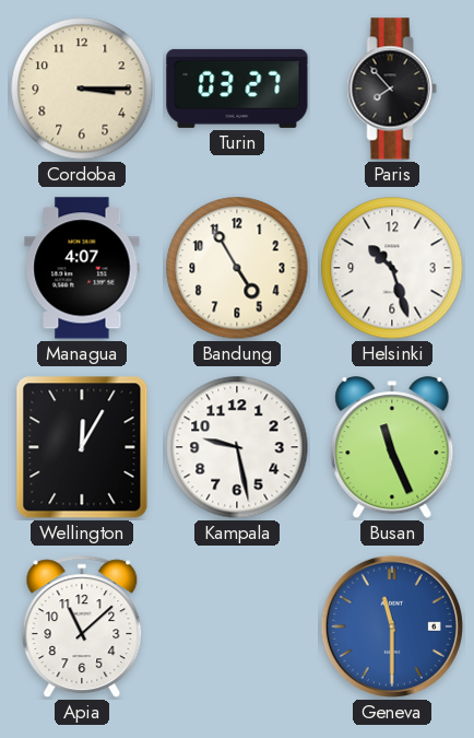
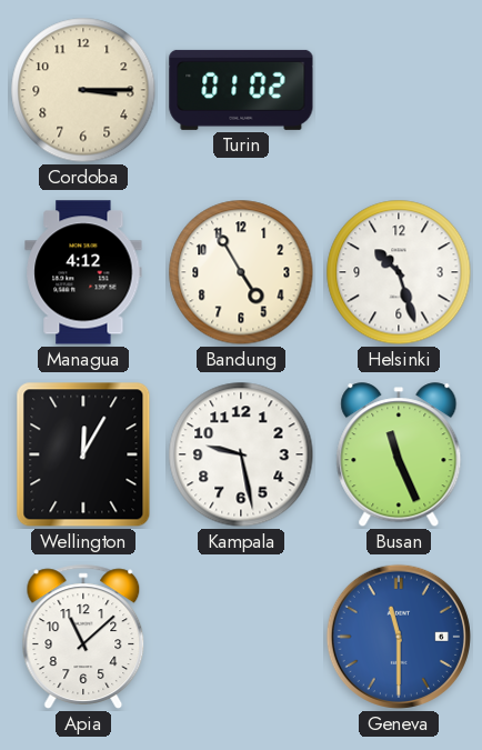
Turin: 03:27 -> 01:02 (241, 90)
Paris: 7:53 -> none (392, 89)
Managua: 4:07 -> 4:12 (83, 272)
